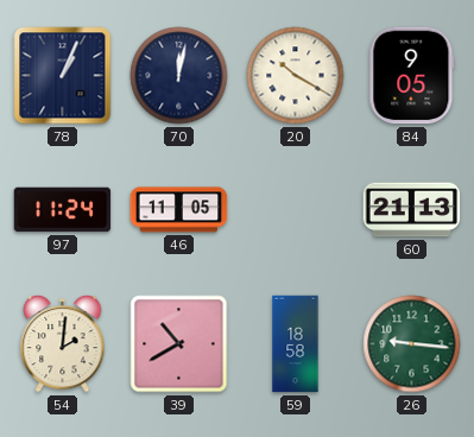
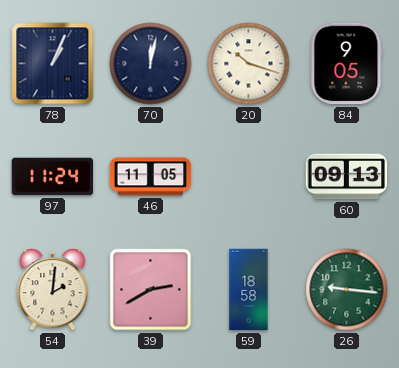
20: 10:20 -> 10:18 (249, 64)
60: 21:13 -> 09:13 (347, 177)
39: 10:40 -> 2:40 (151, 290)
